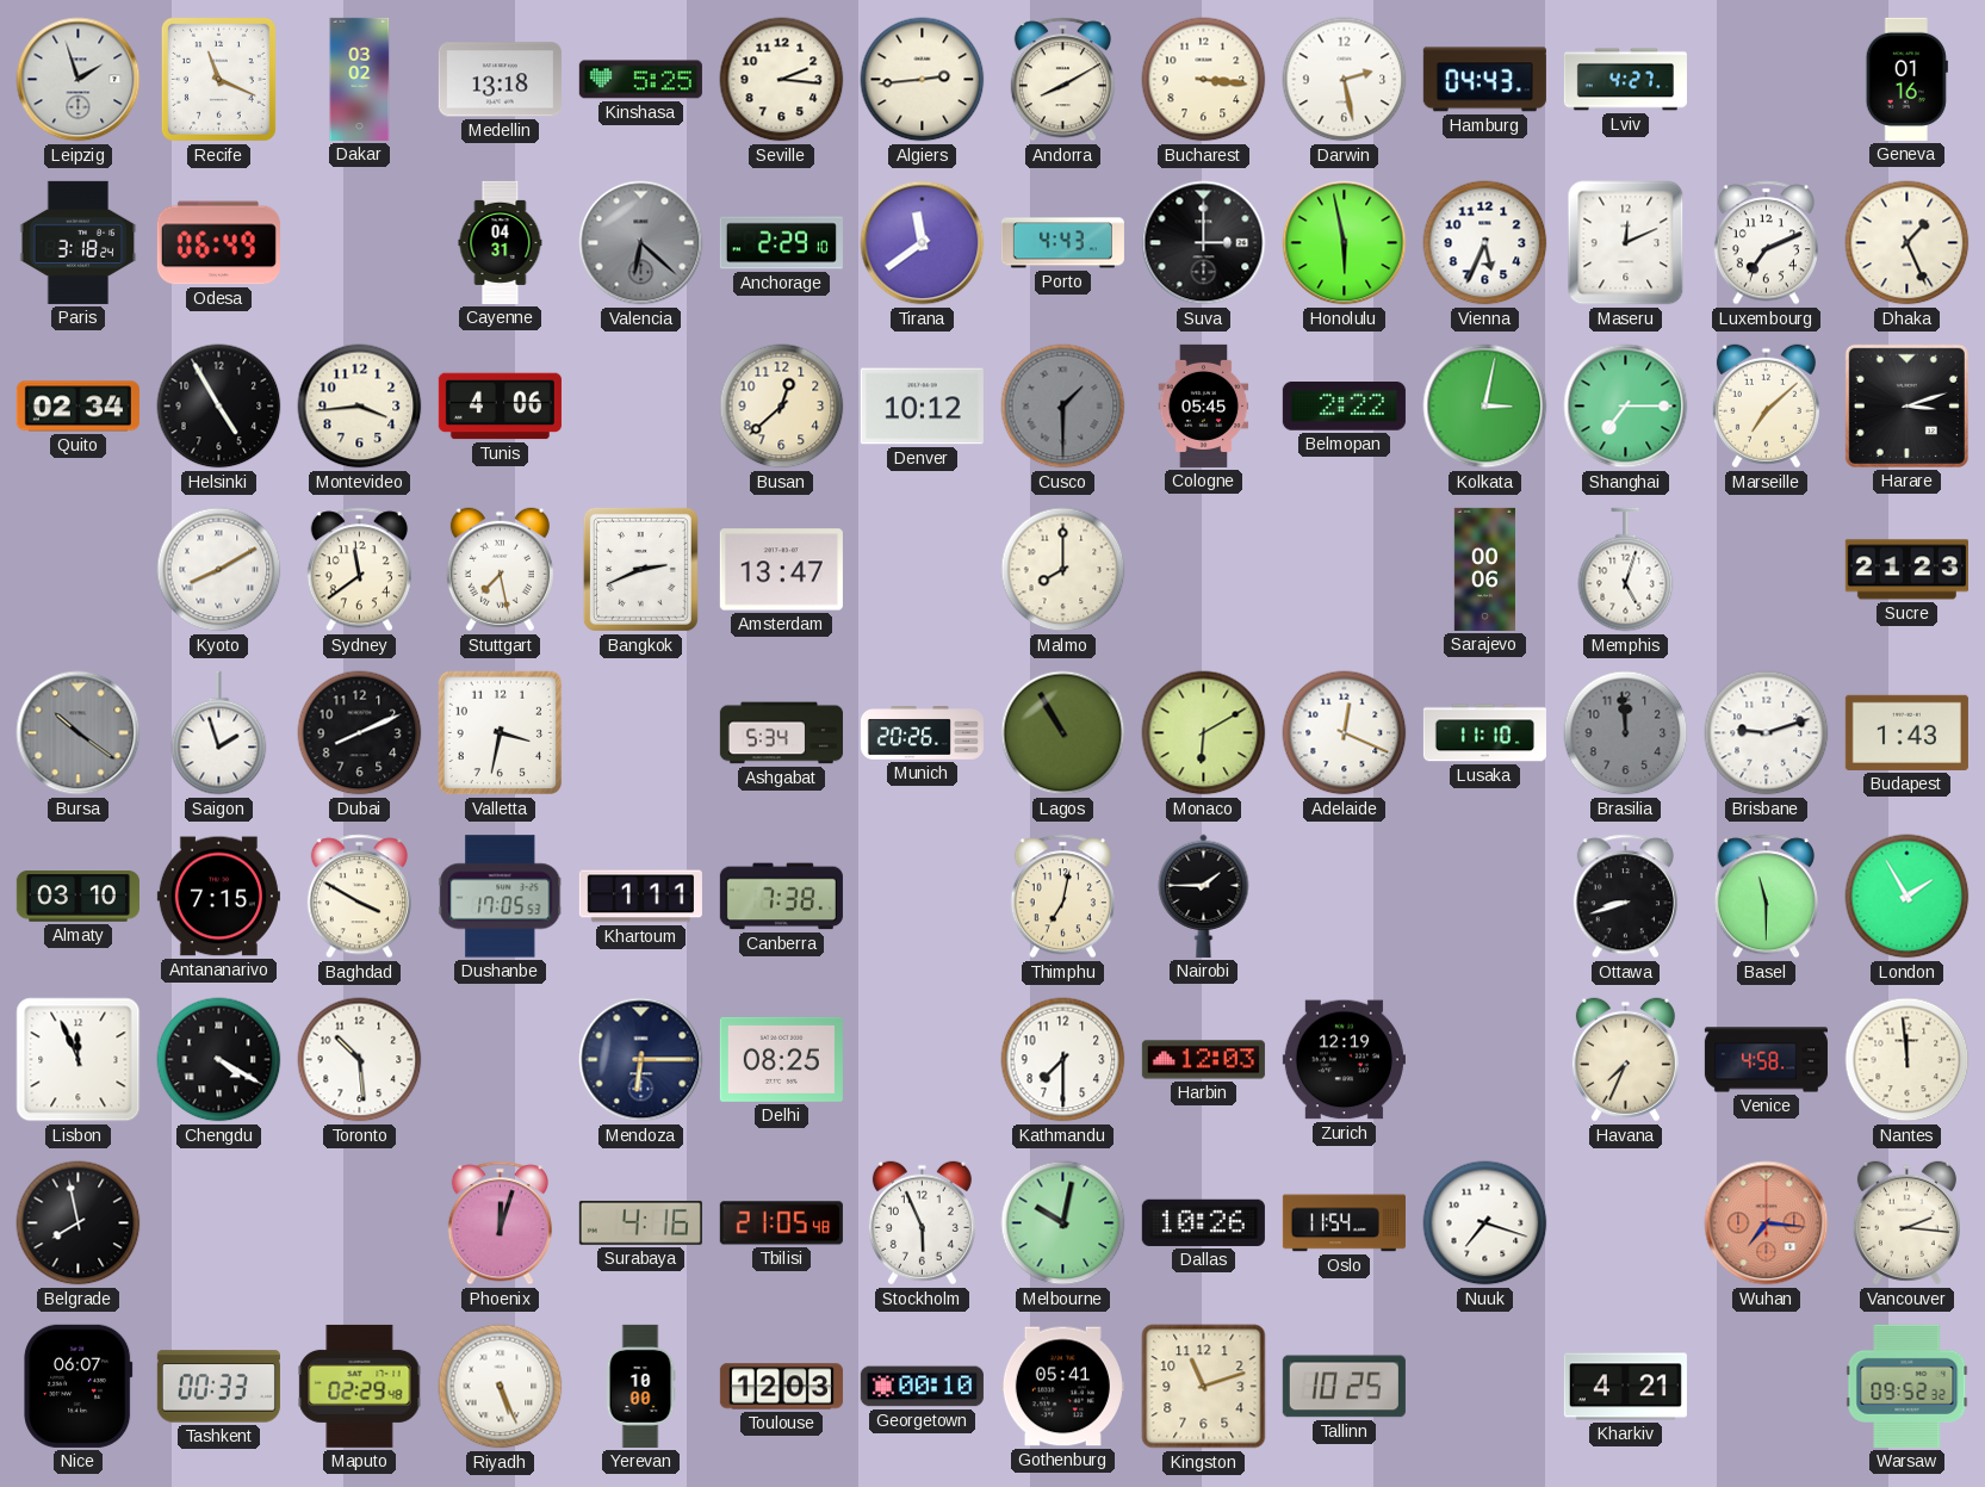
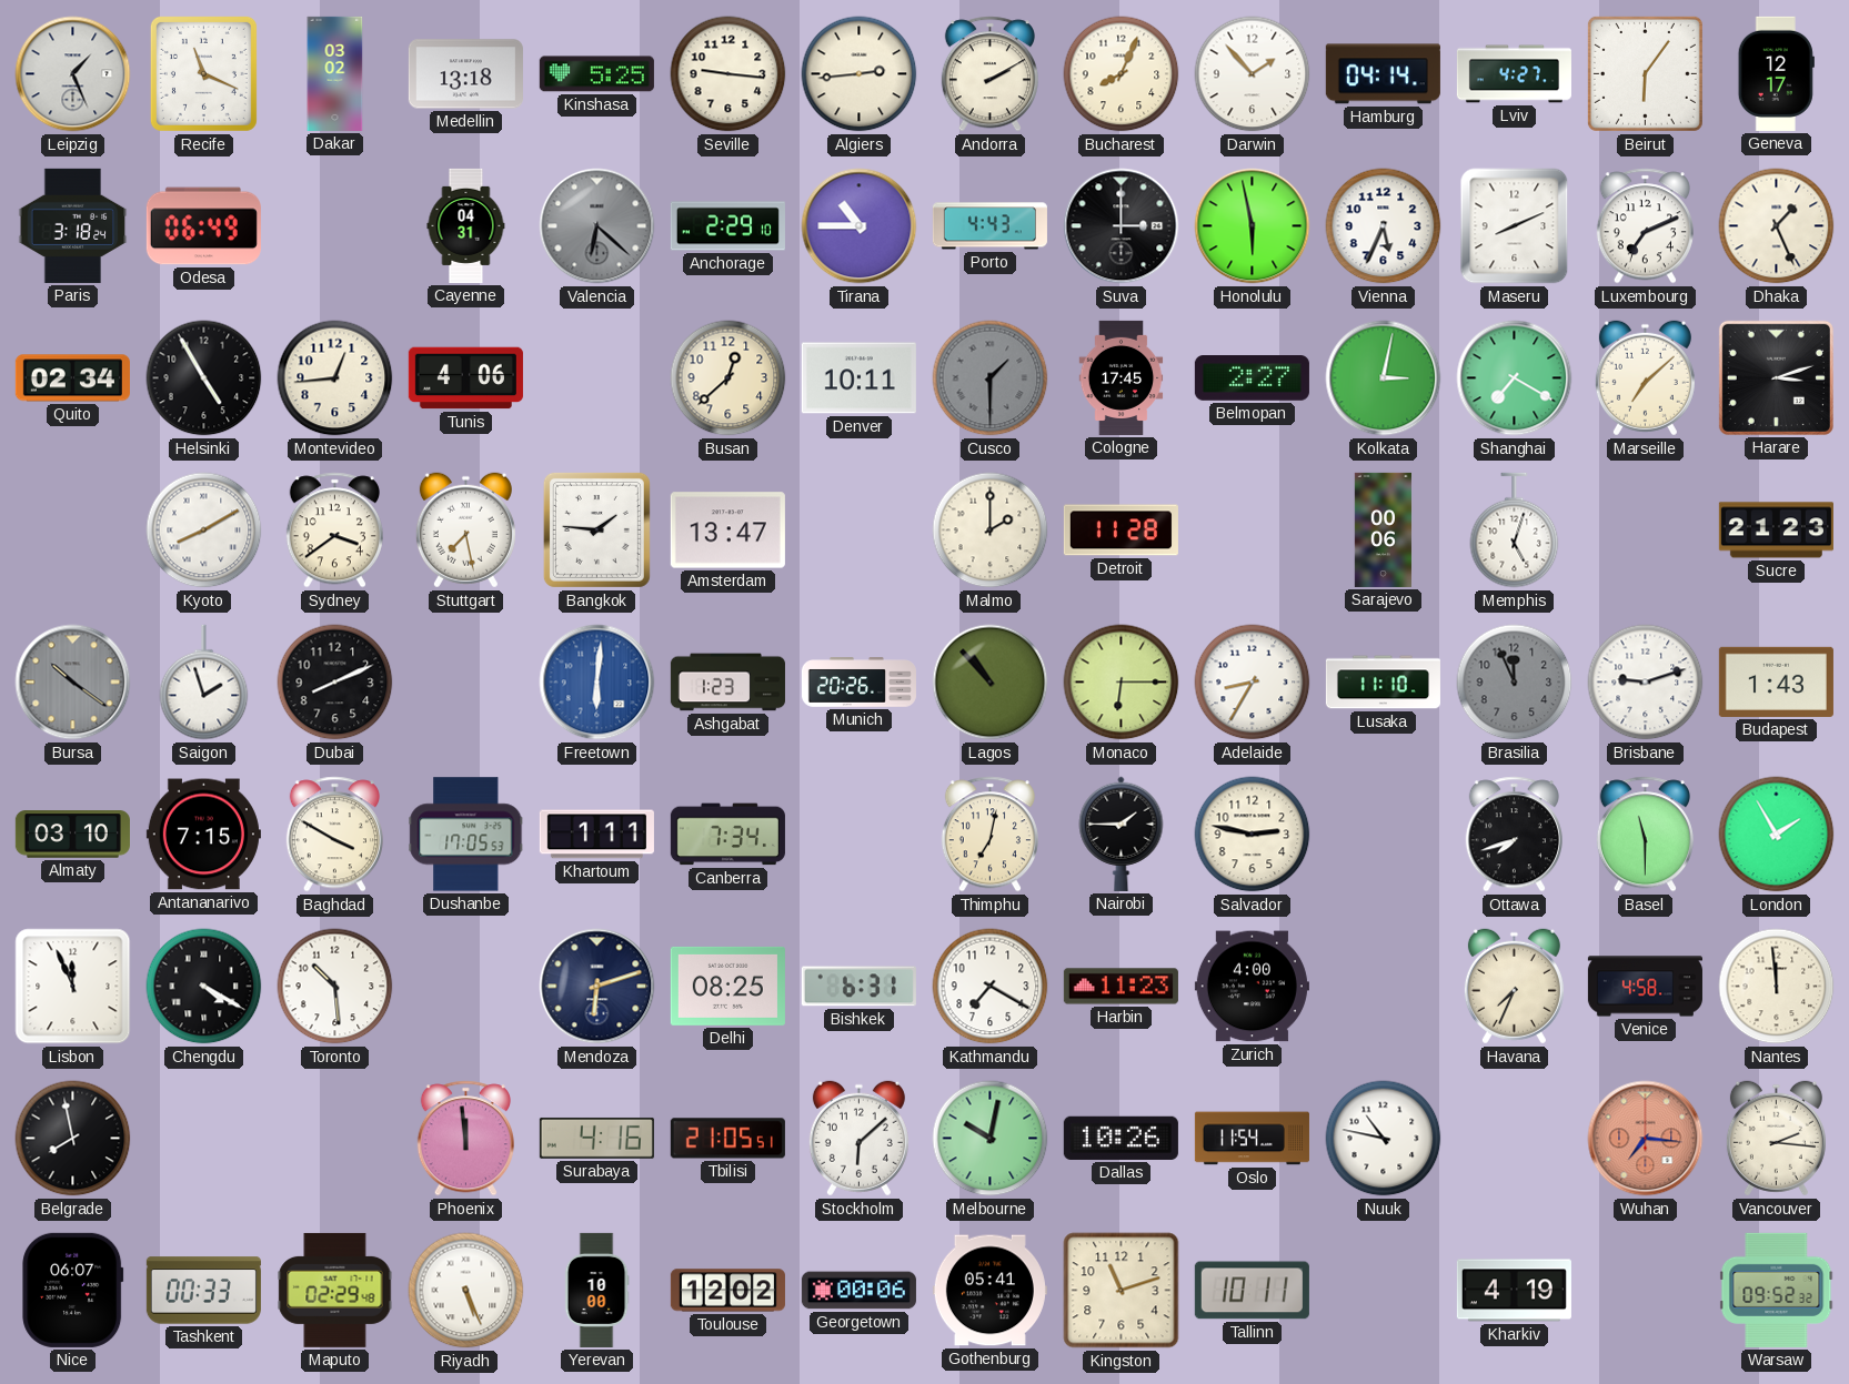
Leipzig: 1:57 -> 1:26 (73, 74)
Seville: 2:16 -> 9:16 (728, 74)
Andorra: 8:10 -> 2:10 (989, 74)
Bucharest: 3:16 -> 8:04 (1122, 74)
Darwin: 2:28 -> 1:53 (1253, 74)
Hamburg: 04:43 -> 04:14 (1383, 74)
Beirut: none -> 6:06 (1645, 73)
Geneva: 01:16 -> 12:17 (1776, 73)
Tirana: 11:39 -> 10:45 (860, 226)
Maseru: 12:11 -> 8:11 (1515, 226)
Montevideo: 3:44 -> 12:44 (335, 378)
Denver: 10:12 -> 10:11 (858, 378)
Cologne: 05:45 -> 17:45 (1122, 377)
Belmopan: 2:22 -> 2:27 (1252, 378)
Shanghai: 7:15 -> 7:20 (1515, 378)
Sydney: 11:39 -> 3:39 (334, 531)
Bangkok: 2:41 -> 1:46 (596, 529)
Malmo: 8:00 -> 2:00 (991, 531)
Detroit: none -> 11:28 (1121, 531)
Valletta: 3:32 -> none (501, 733)
Freetown: none -> 6:01 (597, 683)
Ashgabat: 5:34 -> 1:23 (727, 683)
Lagos: 10:55 -> 10:53 (991, 683)
Monaco: 6:10 -> 6:15 (1122, 683)
Adelaide: 12:19 -> 8:35 (1253, 683)
Brasilia: 11:59 -> 11:56 (1515, 683)
Canberra: 7:38 -> 7:34 (727, 835)
Salvador: none -> 2:47 (1253, 835)
Ottawa: 8:42 -> 7:42 (1514, 835)
Mendoza: 6:15 -> 6:12 (597, 987)
Bishkek: none -> 6:31 (858, 987)
Kathmandu: 7:30 -> 7:20 (991, 987)
Harbin: 12:03 -> 11:23 (1121, 987)
Zurich: 12:19 -> 4:00 (1252, 987)
Phoenix: 12:03 -> 11:59 (465, 1139)
Tbilisi: 21:05:48 -> 21:05:51 (727, 1139)
Stockholm: 5:56 -> 6:08 (858, 1139)
Nuuk: 7:18 -> 10:47 (1384, 1139)
Toulouse: 12:03 -> 12:02 (727, 1291)
Georgetown: 00:10 -> 00:06 (858, 1291)
Tallinn: 10:25 -> 10:11 (1252, 1291)
Kharkiv: 4:21 -> 4:19 (1514, 1291)
